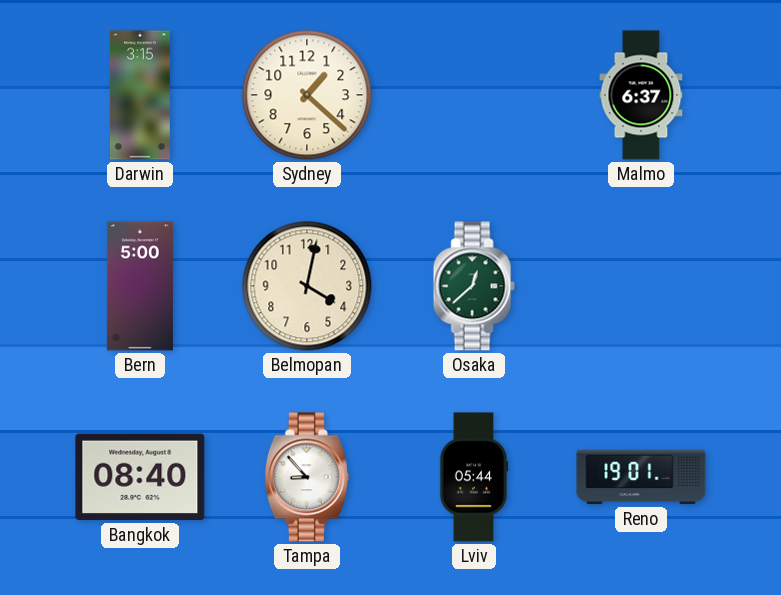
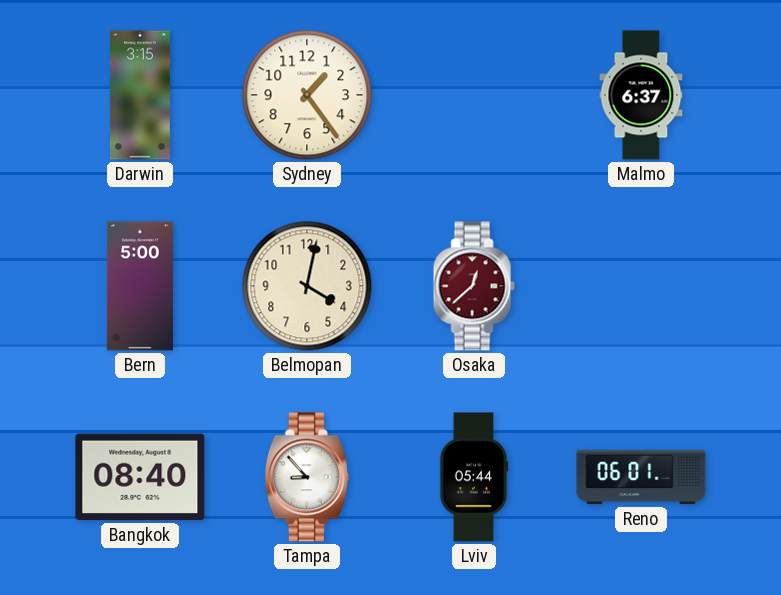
Sydney: 1:22 -> 1:24 (307, 95)
Osaka dial: green -> burgundy (474, 286)
Reno: 19:01 -> 06:01 (641, 477)
